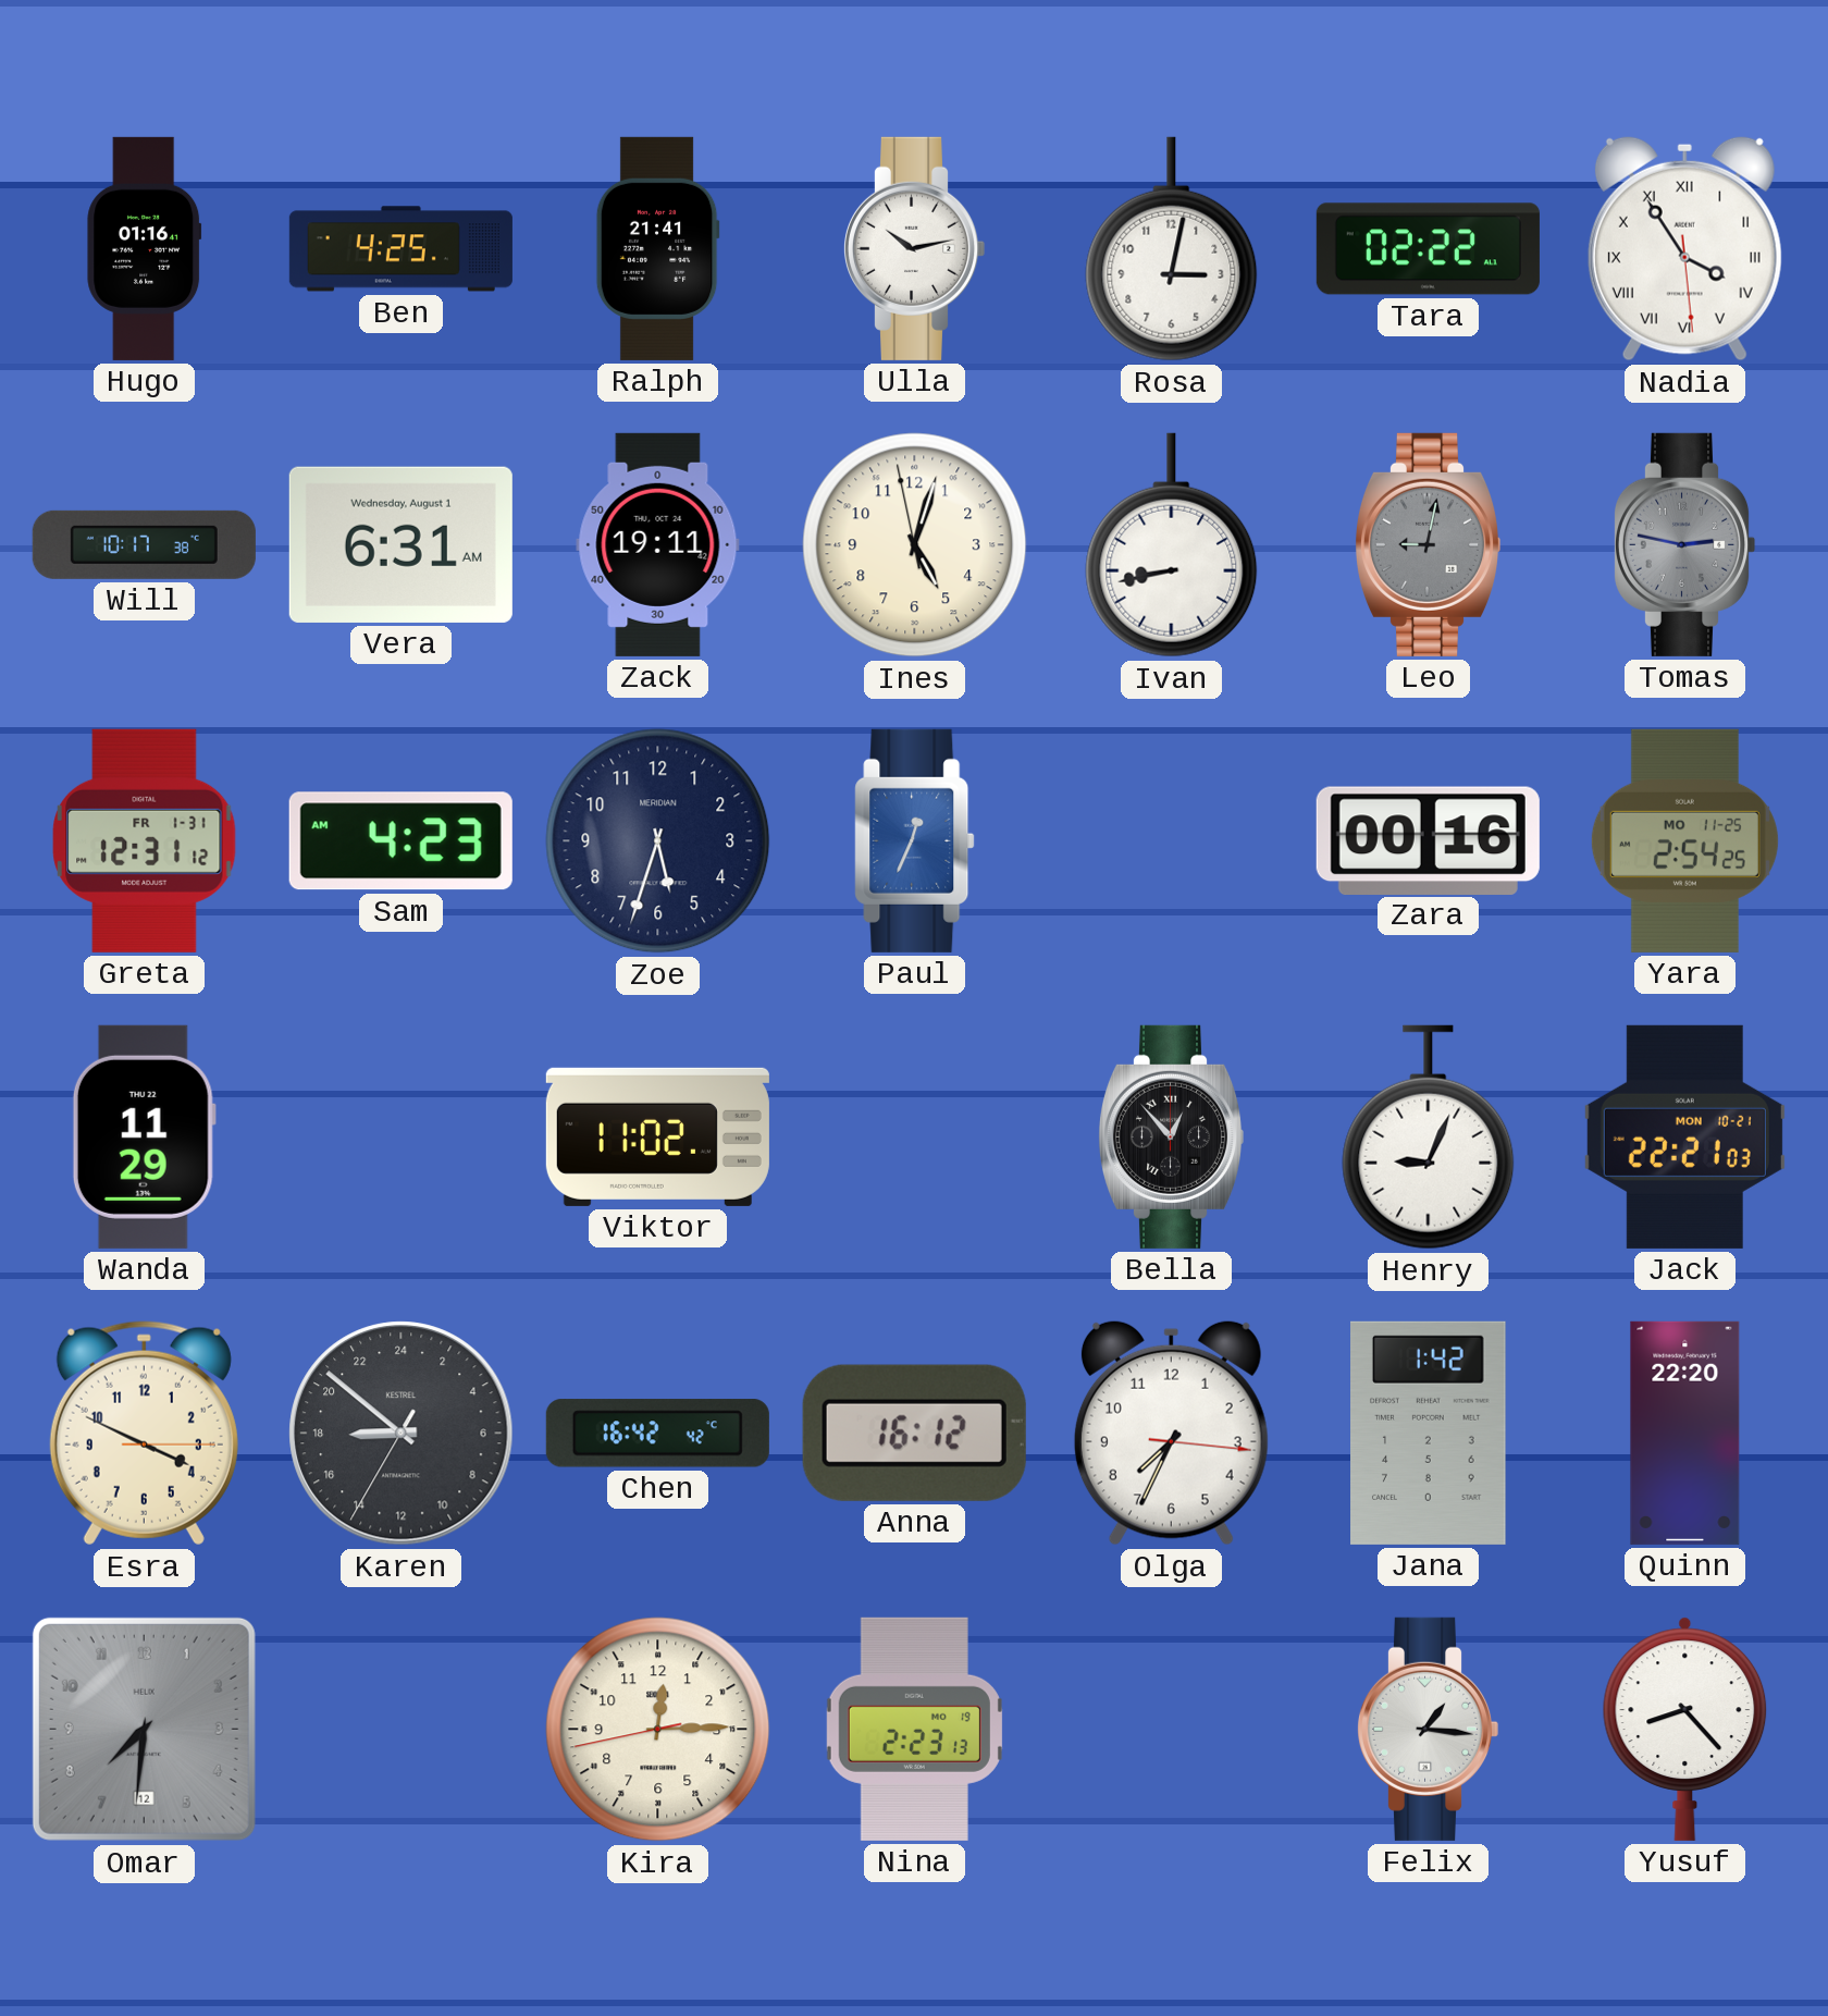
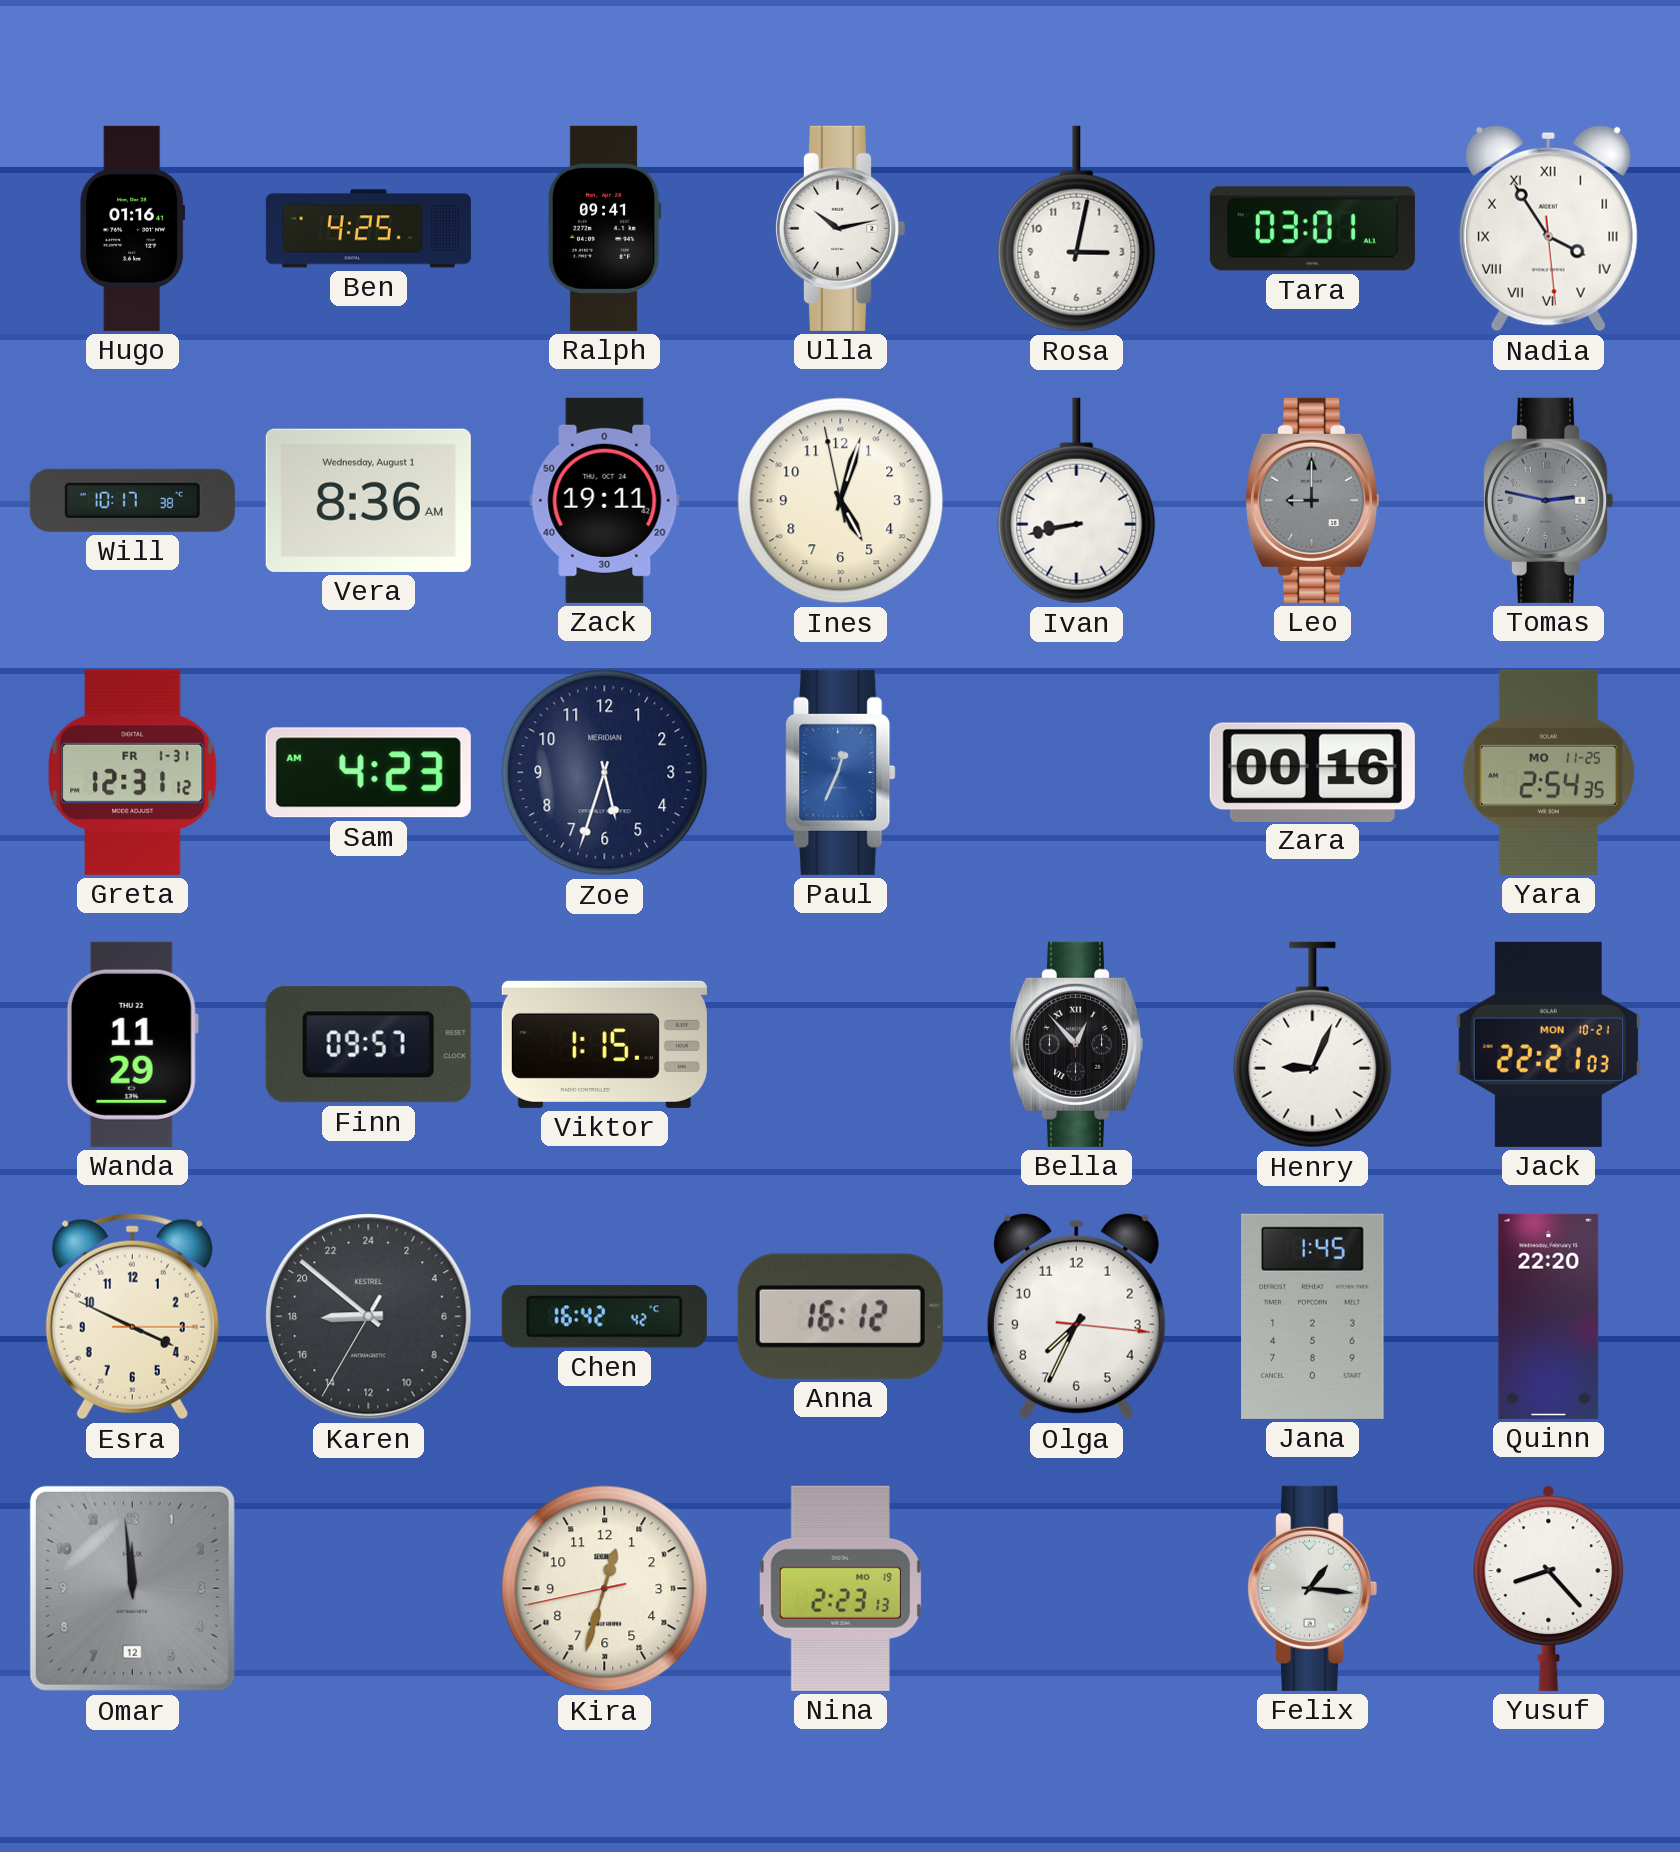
Ralph: 21:41 -> 09:41 (604, 228)
Tara: 02:22 -> 03:01 (1312, 229)
Vera: 6:31 -> 8:36 (368, 500)
Leo: 9:02 -> 9:00 (1312, 500)
Yara: 2:54:25 -> 2:54:35 (1548, 772)
Finn: none -> 09:57 (368, 1045)
Viktor: 11:02 -> 1:15 (604, 1044)
Jana: 1:42 -> 1:45 (1313, 1316)
Omar: 7:31 -> 11:59 (132, 1588)
Kira: 12:14 -> 12:32 (605, 1589)
